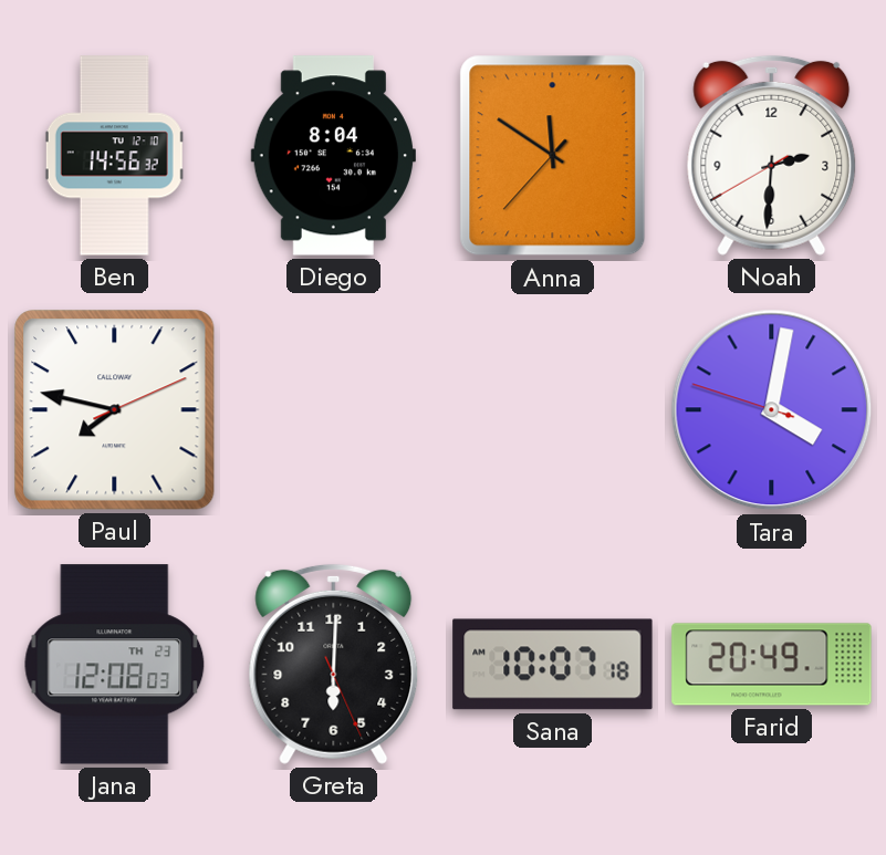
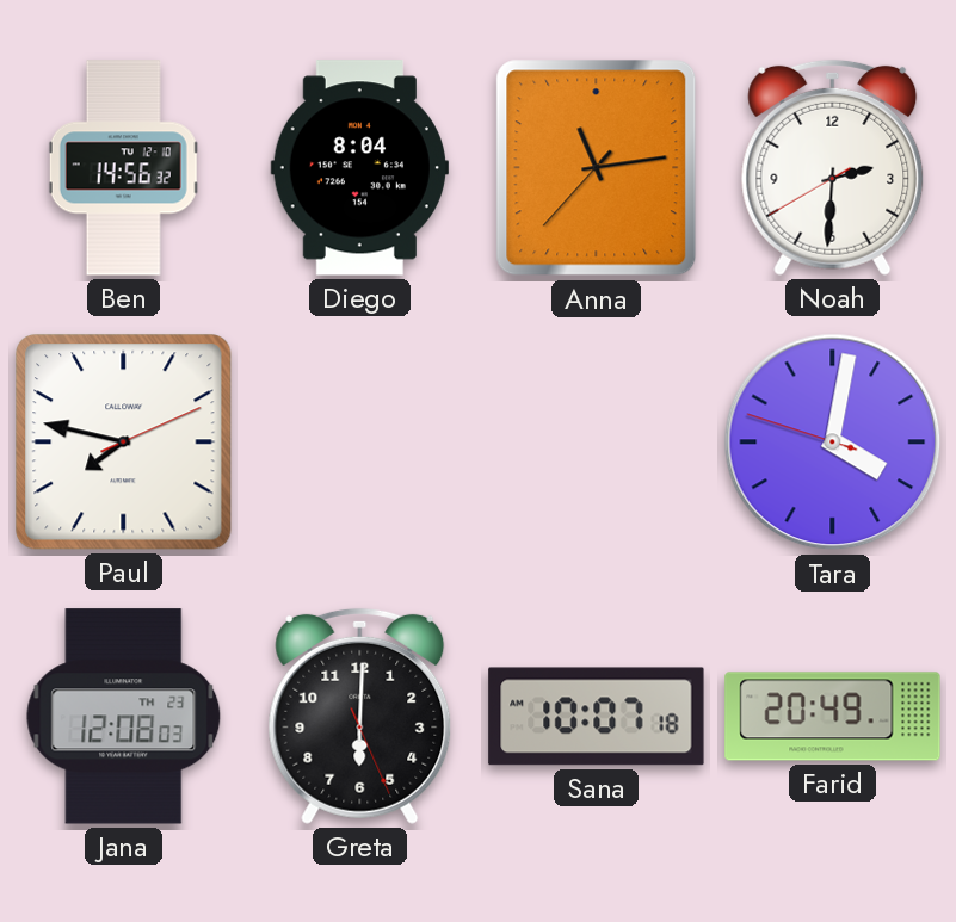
Anna: 11:50 -> 11:13 (597, 168)
